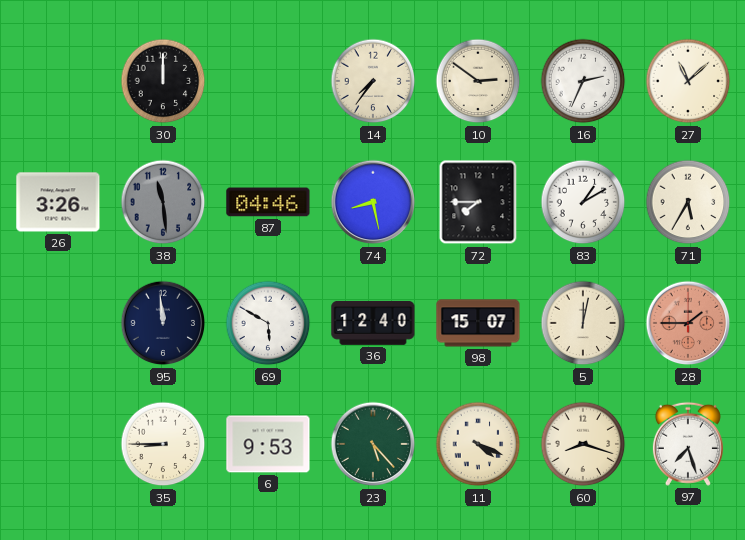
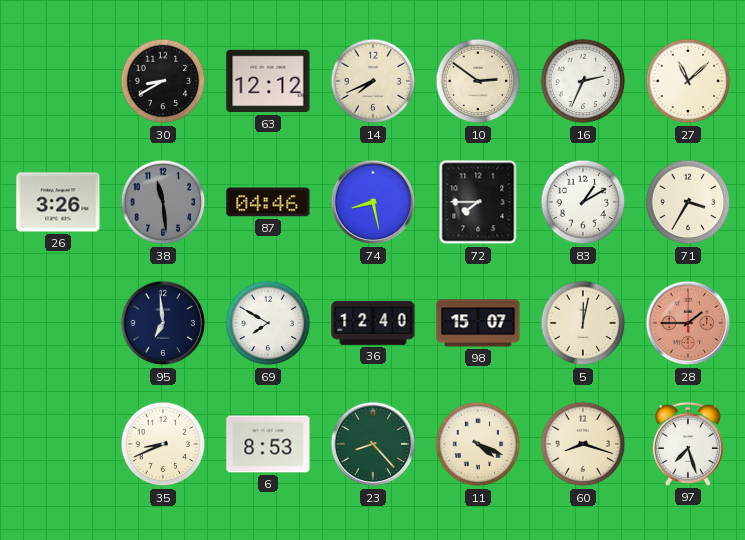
30: 12:00 -> 8:40 (163, 81)
63: none -> 12:12 (268, 81)
14: 7:36 -> 7:41 (373, 81)
71: 5:35 -> 3:35 (688, 202)
95: 11:59 -> 6:59 (163, 323)
69: 5:50 -> 7:50 (268, 323)
35: 8:45 -> 8:41 (163, 444)
6: 9:53 -> 8:53 (268, 444)
23: 5:23 -> 8:23 (373, 444)
